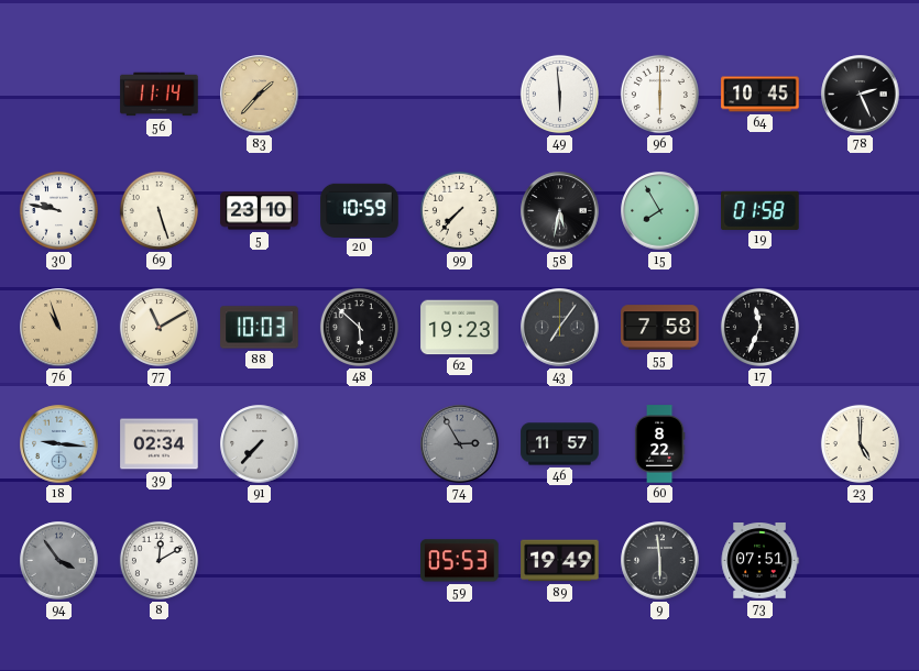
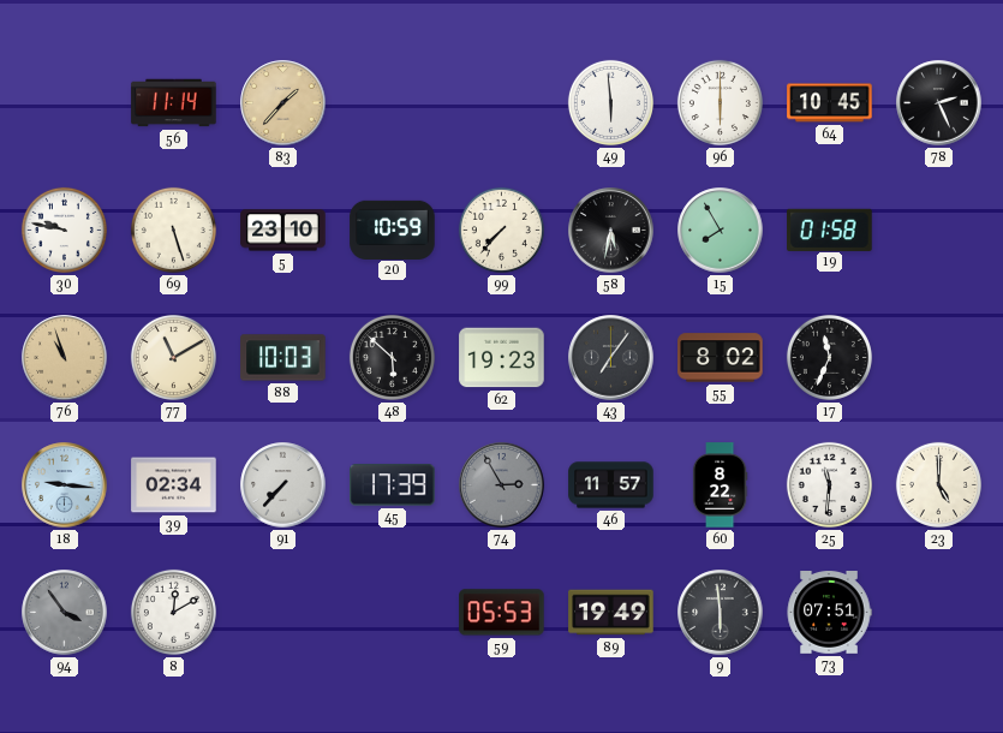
55: 7:58 -> 8:02 (721, 358)
45: none -> 17:39 (393, 485)
25: none -> 11:31 (829, 484)
